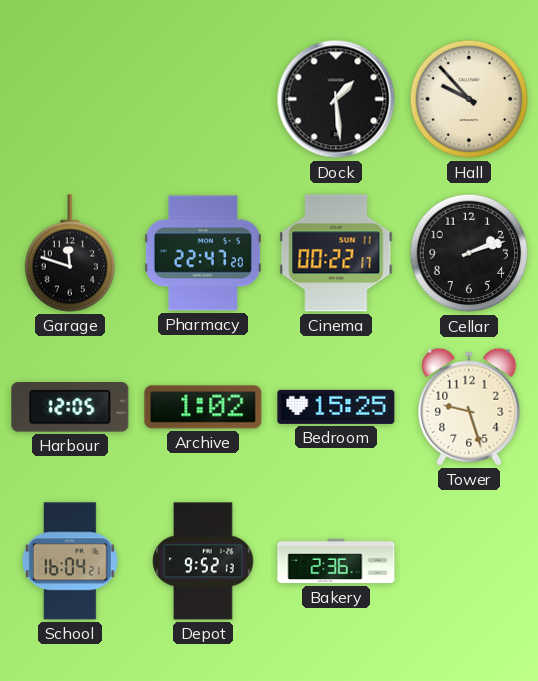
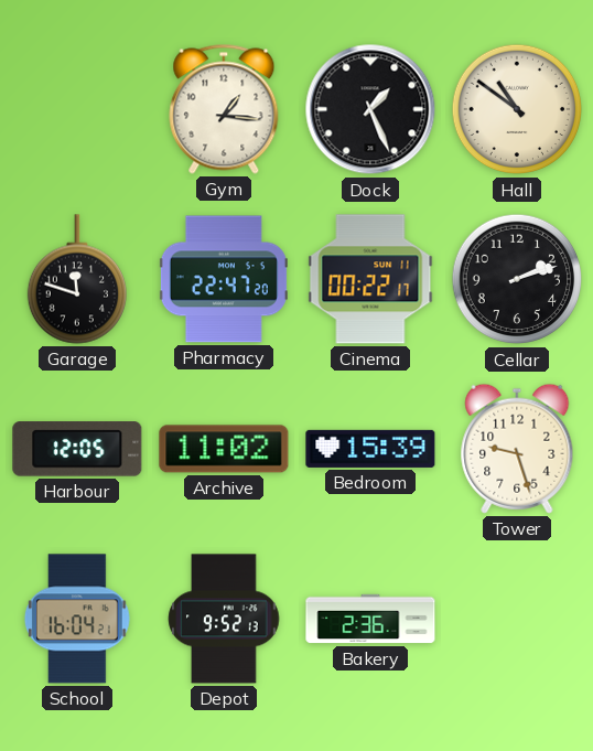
Gym: none -> 1:16 (224, 109)
Dock: 1:29 -> 1:26 (370, 109)
Hall: 9:53 -> 10:51 (517, 109)
Archive: 1:02 -> 11:02 (224, 449)
Bedroom: 15:25 -> 15:39 (370, 449)
